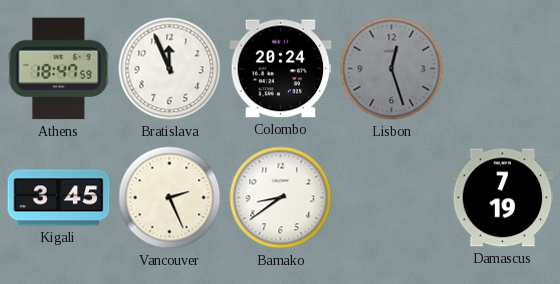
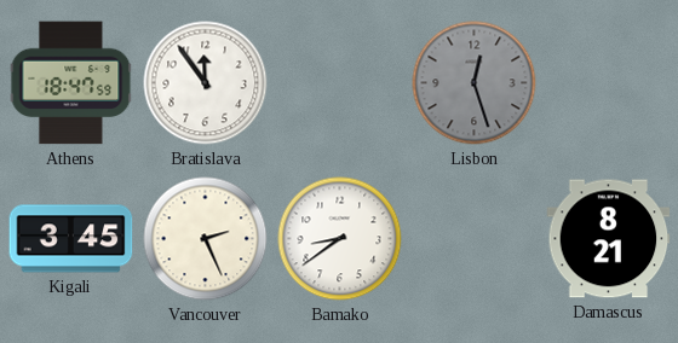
Bratislava: 11:56 -> 11:54 (206, 83)
Colombo: 20:24 -> none (281, 69)
Damascus: 7:19 -> 8:21 (609, 239)
